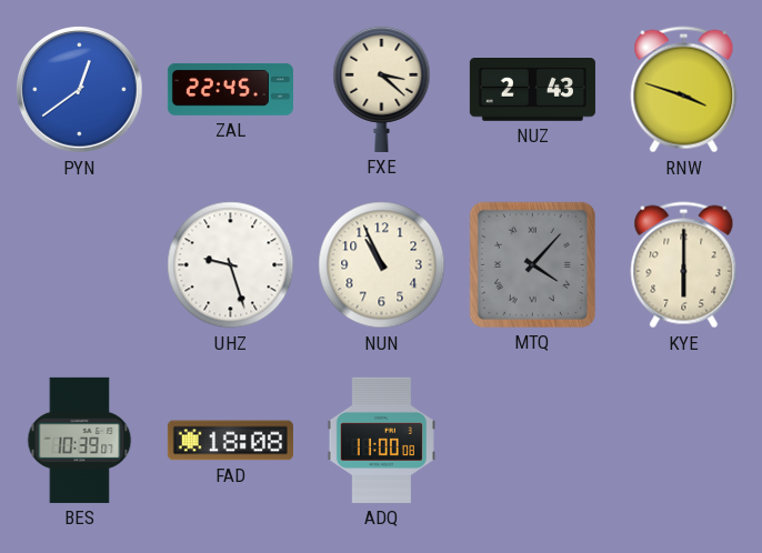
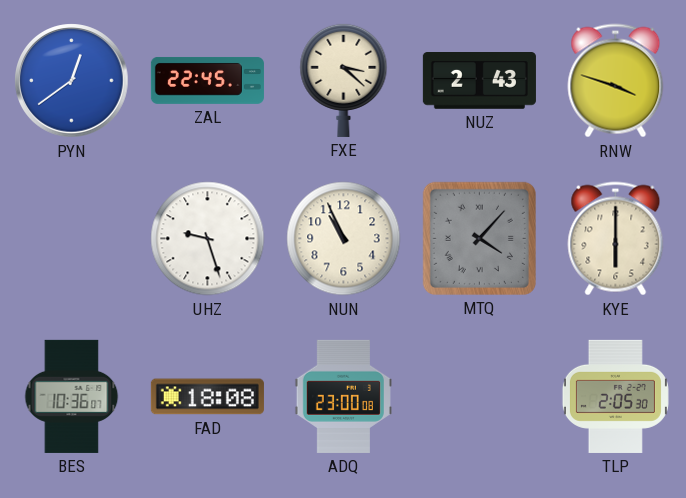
BES: 10:39 -> 10:36 (72, 396)
ADQ: 11:00 -> 23:00 (343, 396)
TLP: none -> 2:05 (615, 396)
